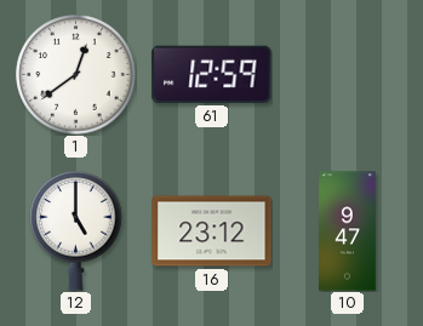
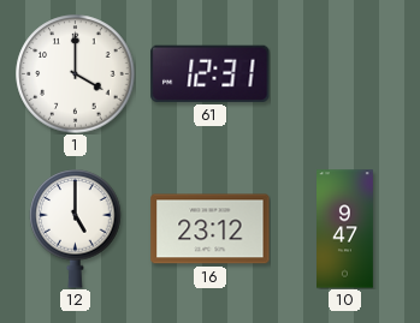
1: 12:39 -> 4:00 (76, 74)
61: 12:59 -> 12:31 (211, 73)
